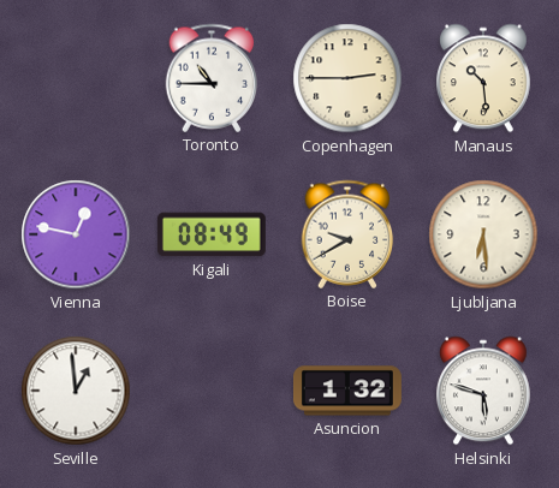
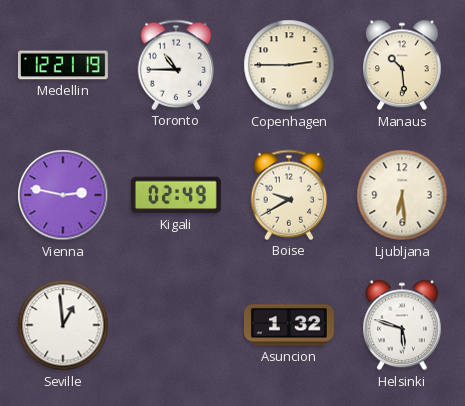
Medellin: none -> 12:21 (63, 65)
Vienna: 12:47 -> 2:47 (63, 195)
Kigali: 08:49 -> 02:49 (176, 195)
